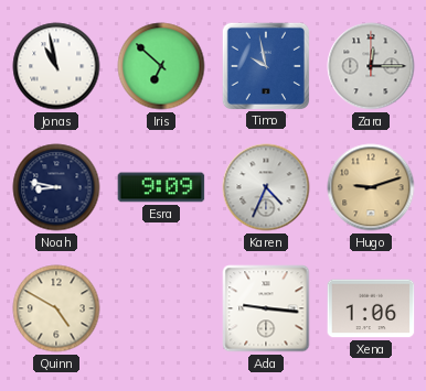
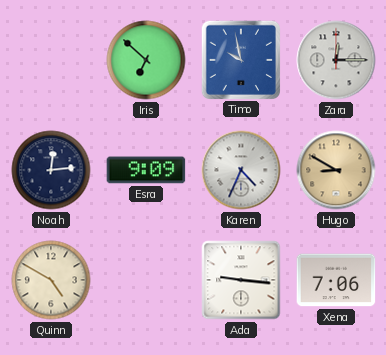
Jonas: 10:58 -> none (56, 66)
Noah: 8:47 -> 12:14 (51, 170)
Hugo: 9:12 -> 8:50 (336, 170)
Xena: 1:06 -> 7:06 (336, 280)
